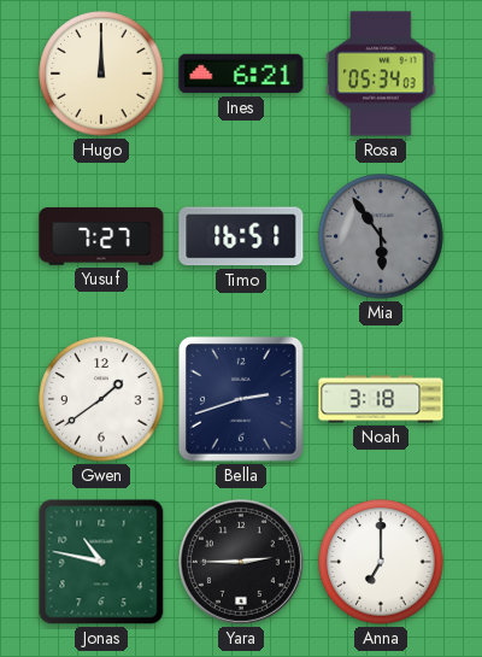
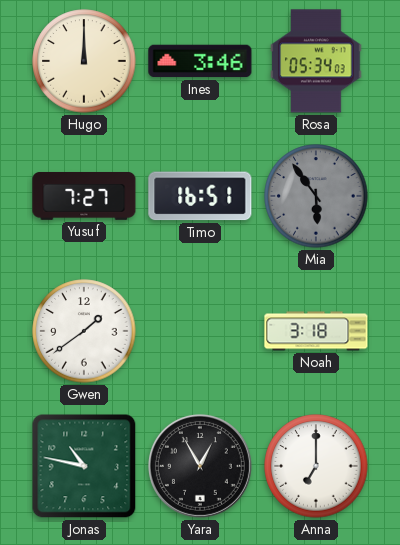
Ines: 6:21 -> 3:46 (200, 61)
Bella: 2:42 -> none (241, 399)
Yara: 2:45 -> 12:55 (200, 466)
